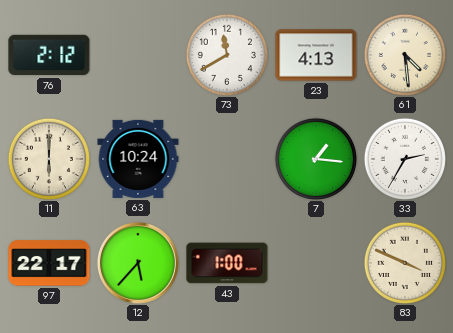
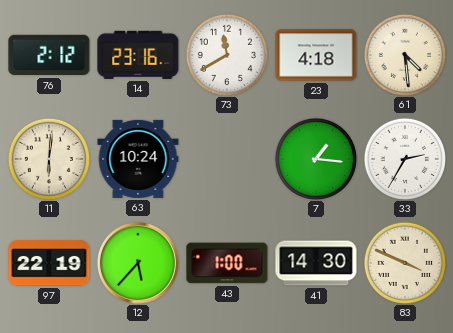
14: none -> 23:16 (138, 55)
23: 4:13 -> 4:18 (316, 55)
11: 6:00 -> 6:01 (49, 159)
97: 22:17 -> 22:19 (49, 263)
41: none -> 14:30 (316, 263)
